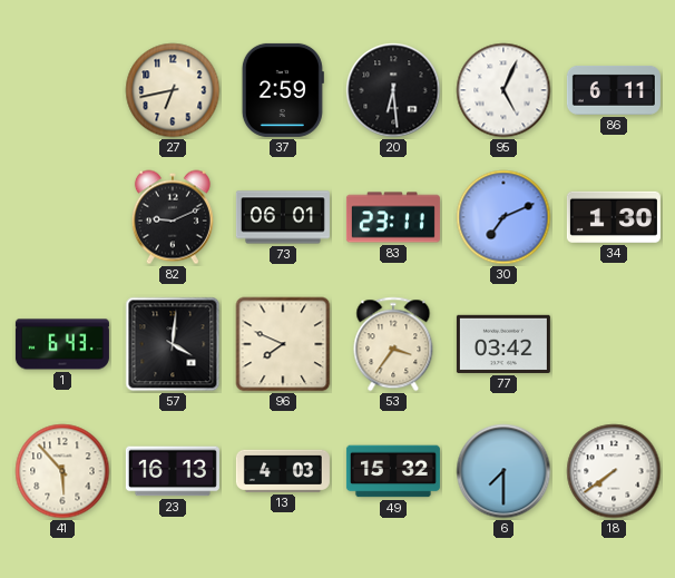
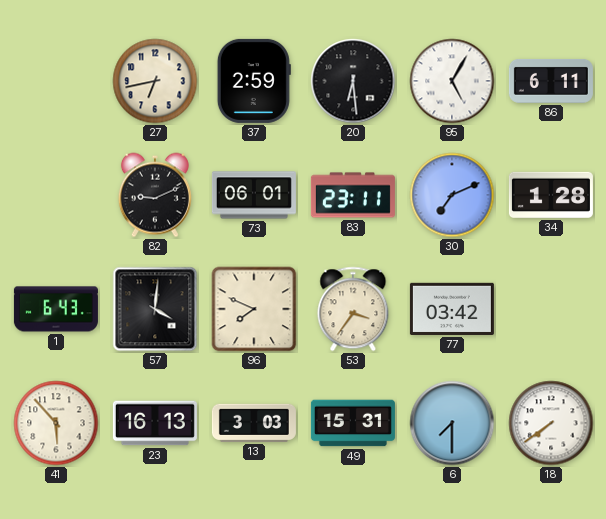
95: 5:04 -> 5:05 (452, 81)
34: 1:30 -> 1:28 (551, 195)
13: 4:03 -> 3:03 (254, 423)
49: 15:32 -> 15:31 (353, 423)
